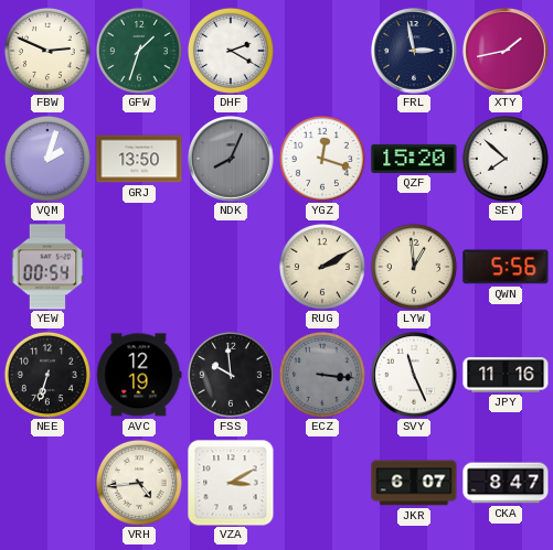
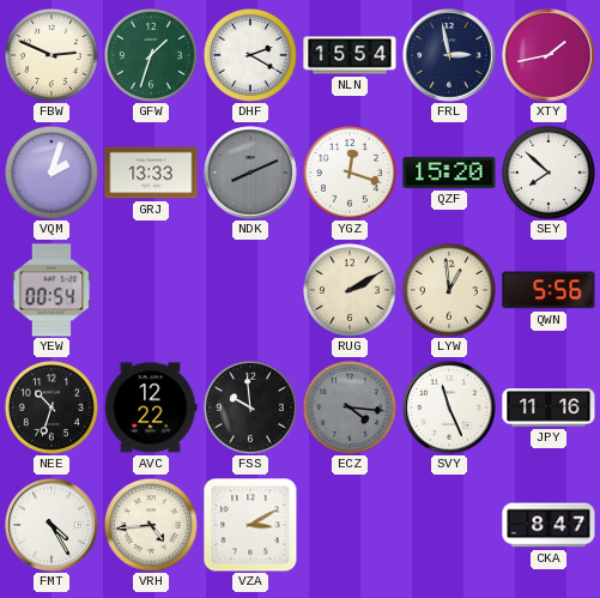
NLN: none -> 15:54 (350, 55)
GRJ: 13:50 -> 13:33 (151, 173)
NDK: 8:04 -> 8:11 (250, 173)
NEE: 6:33 -> 10:33 (51, 407)
AVC: 12:19 -> 12:22 (151, 407)
ECZ: 3:16 -> 4:16 (350, 407)
FMT: none -> 4:25 (51, 525)
JKR: 6:07 -> none (414, 483)
